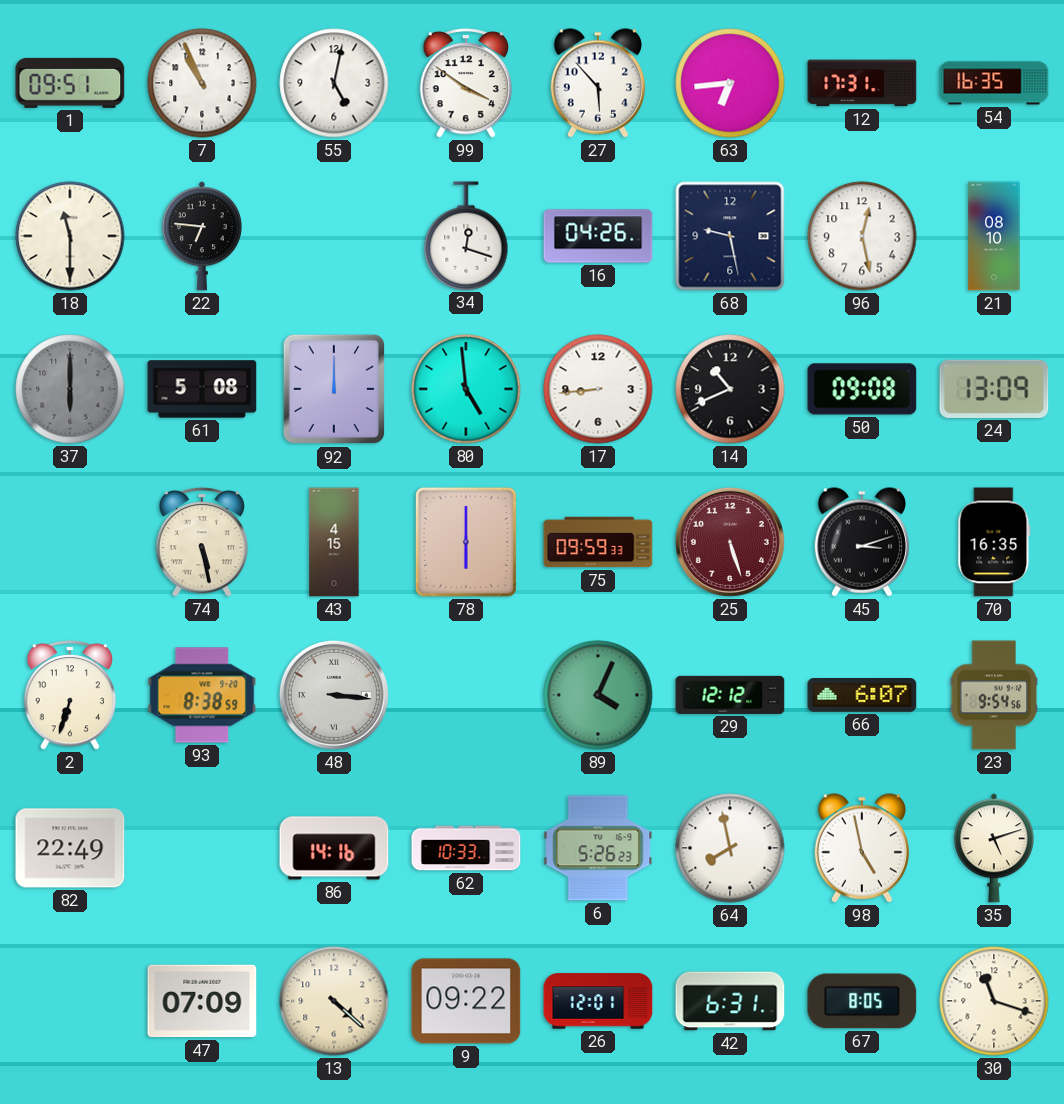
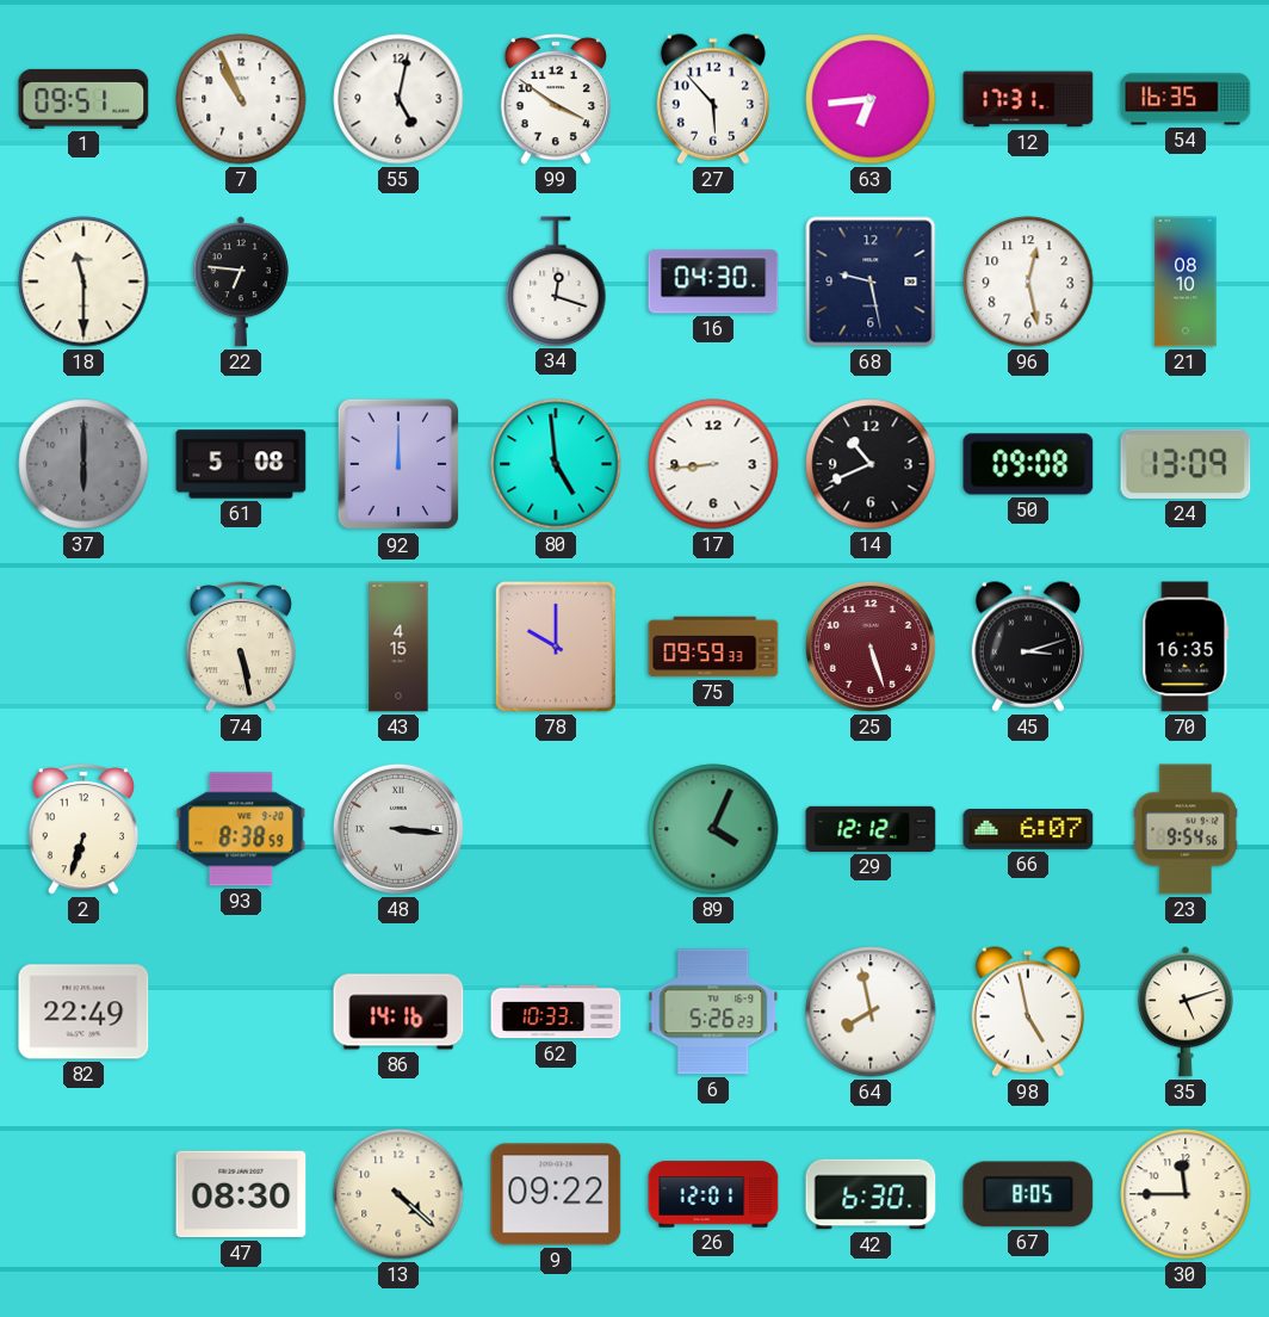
16: 04:26 -> 04:30 (713, 282)
78: 6:00 -> 10:00 (556, 647)
47: 07:09 -> 08:30 (241, 1194)
42: 6:31 -> 6:30 (871, 1194)
30: 11:18 -> 11:45 (1186, 1194)
